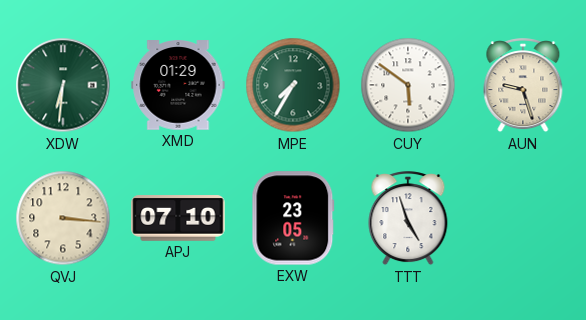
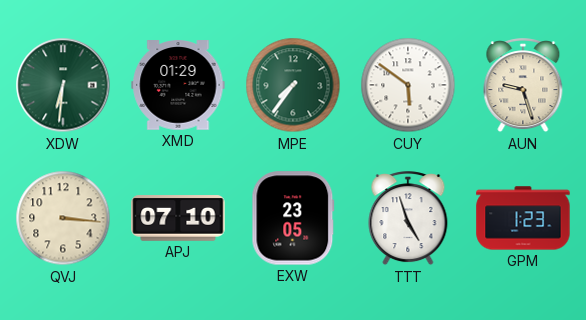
MPE: 7:35 -> 7:36 (293, 85)
GPM: none -> 1:23 (523, 218)
